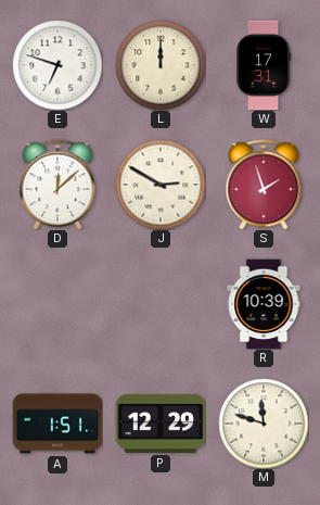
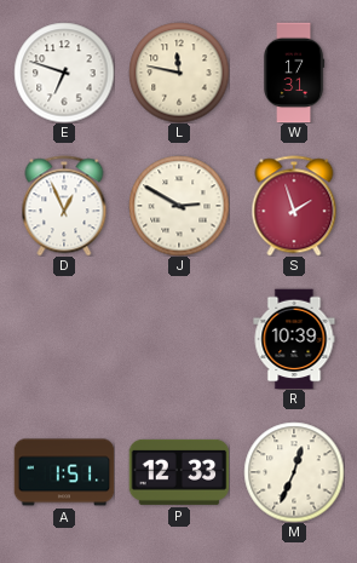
L: 12:00 -> 11:47 (179, 73)
D: 12:08 -> 12:56 (64, 206)
P: 12:29 -> 12:33 (179, 472)
M: 11:48 -> 12:34 (294, 472)
